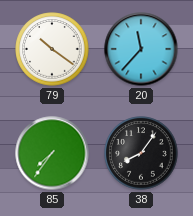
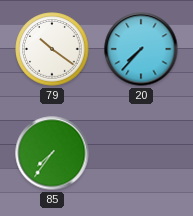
20: 11:37 -> 7:37 (141, 49)
38: 8:06 -> none (141, 153)
